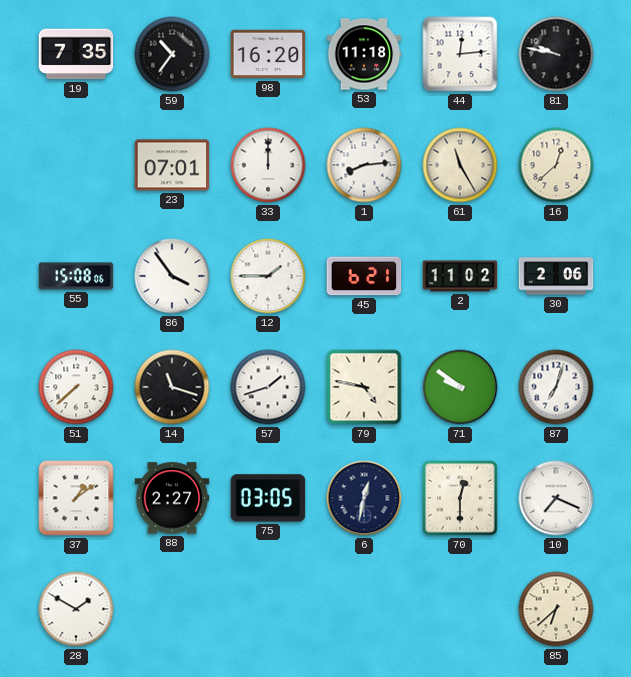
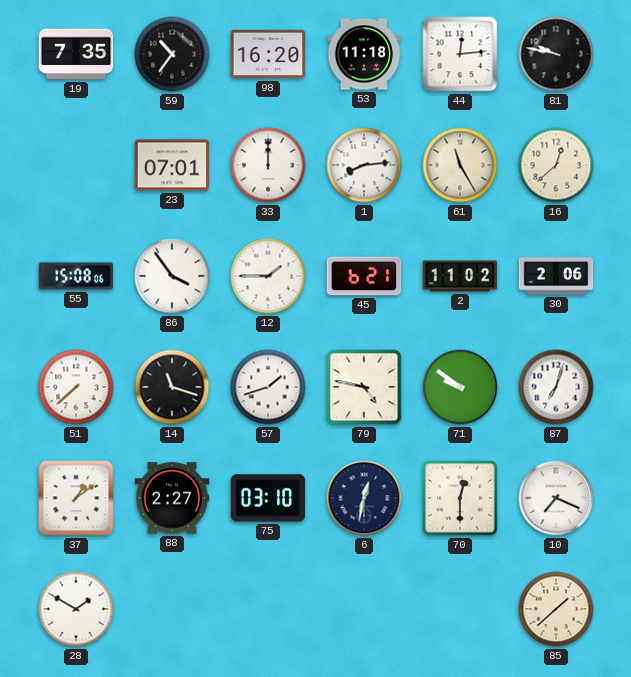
75: 03:05 -> 03:10 (268, 498)
85: 6:38 -> 1:38 (556, 609)
